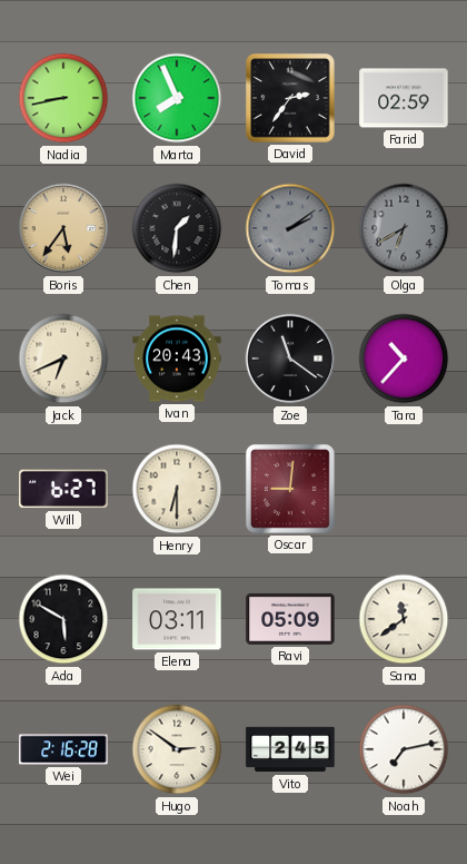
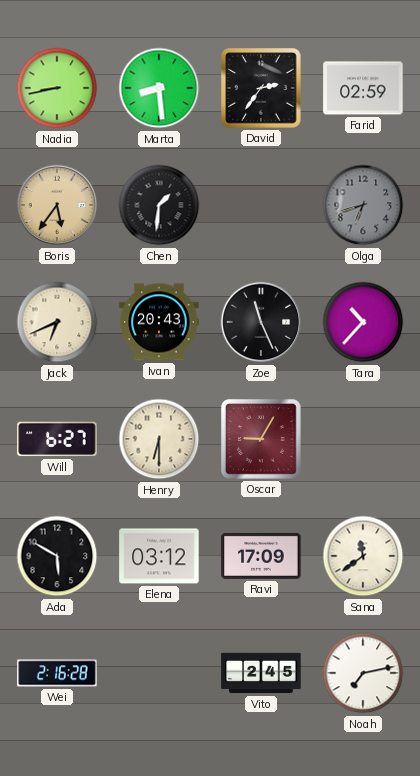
Marta: 7:56 -> 8:29 (159, 88)
Tomas: 2:09 -> none (290, 228)
Olga: 6:40 -> 6:42 (363, 205)
Zoe: 11:21 -> 11:26 (261, 322)
Oscar: 9:01 -> 9:05 (261, 439)
Elena: 03:11 -> 03:12 (159, 556)
Ravi: 05:09 -> 17:09 (261, 556)
Hugo: 2:51 -> none (177, 749)
